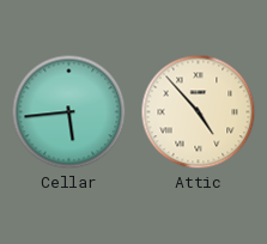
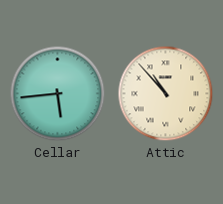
Attic: 4:53 -> 10:53 (166, 94)
